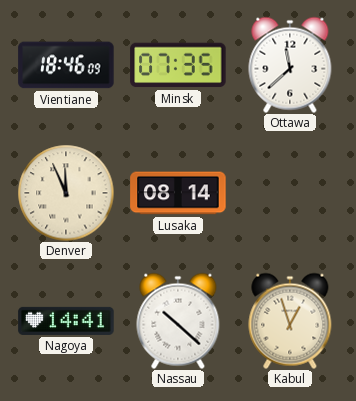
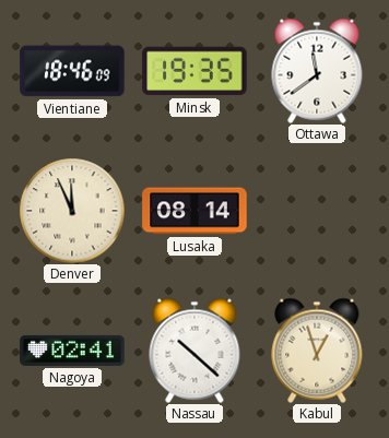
Minsk: 07:35 -> 19:35 (194, 71)
Ottawa: 11:38 -> 11:39 (317, 71)
Nagoya: 14:41 -> 02:41 (72, 351)
